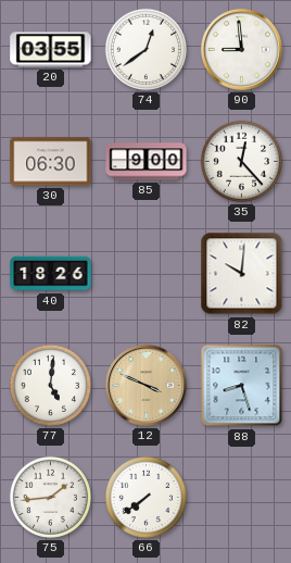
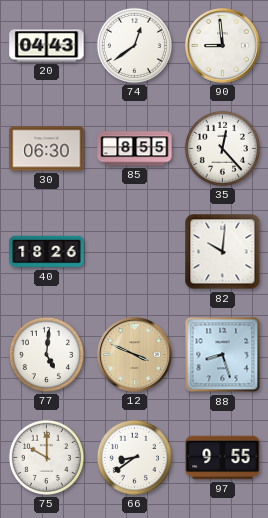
20: 03:55 -> 04:43 (47, 46)
85: 9:00 -> 8:55 (135, 149)
75: 1:44 -> 10:00 (46, 457)
66: 7:39 -> 8:39 (134, 457)
97: none -> 9:55 (223, 458)
